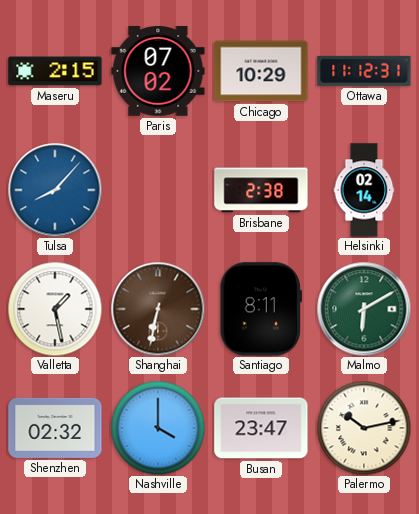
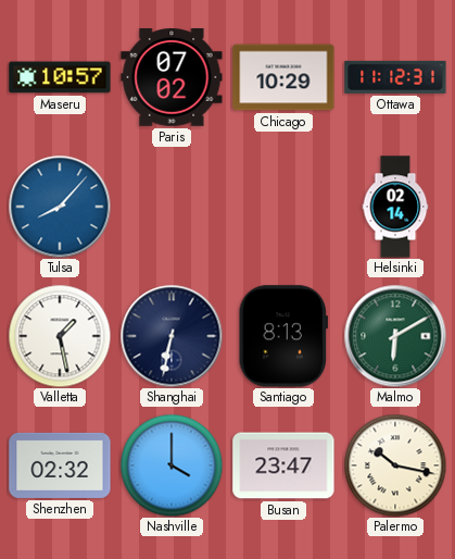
Maseru: 2:15 -> 10:57 (60, 77)
Brisbane: 2:38 -> none (261, 190)
Shanghai dial: brown -> navy (172, 336)
Santiago: 8:11 -> 8:13 (282, 336)
Palermo: 10:13 -> 10:17 (395, 465)
